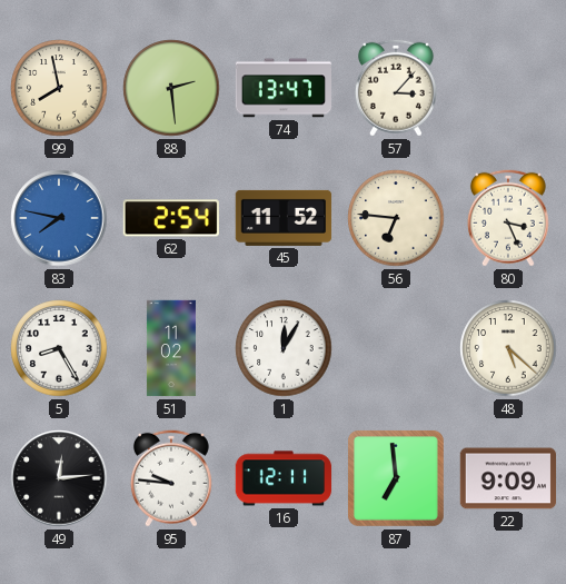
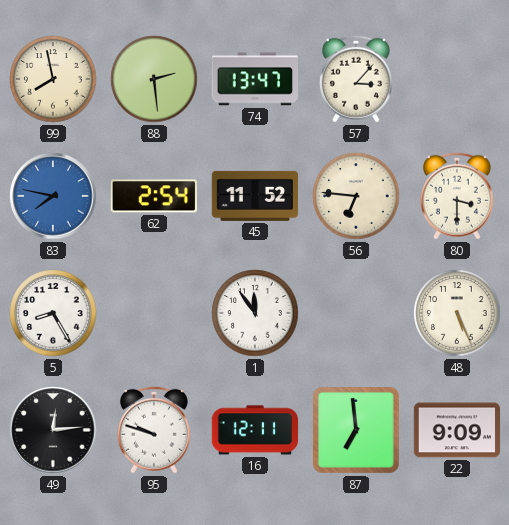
80: 3:26 -> 3:30 (457, 196)
51: 11:02 -> none (171, 348)
1: 12:05 -> 11:54 (255, 313)
48: 5:22 -> 5:26 (457, 313)
95: 9:46 -> 9:48 (154, 430)
